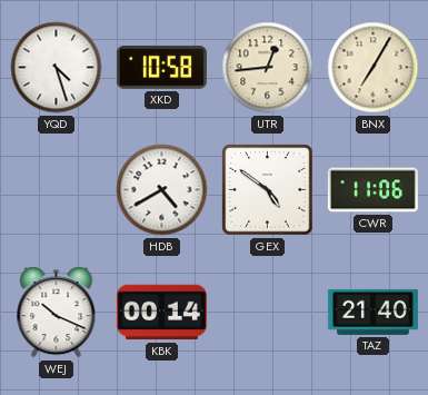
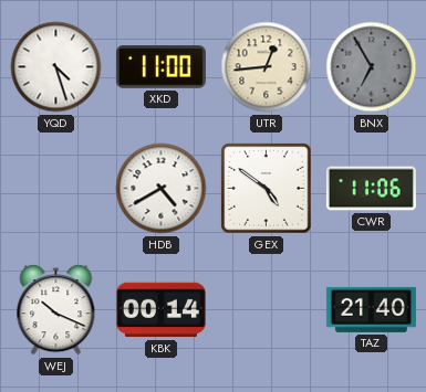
XKD: 10:58 -> 11:00 (160, 67)
BNX: 7:05 -> 6:55 (372, 67)
BNX dial: cream -> grey (372, 67)
